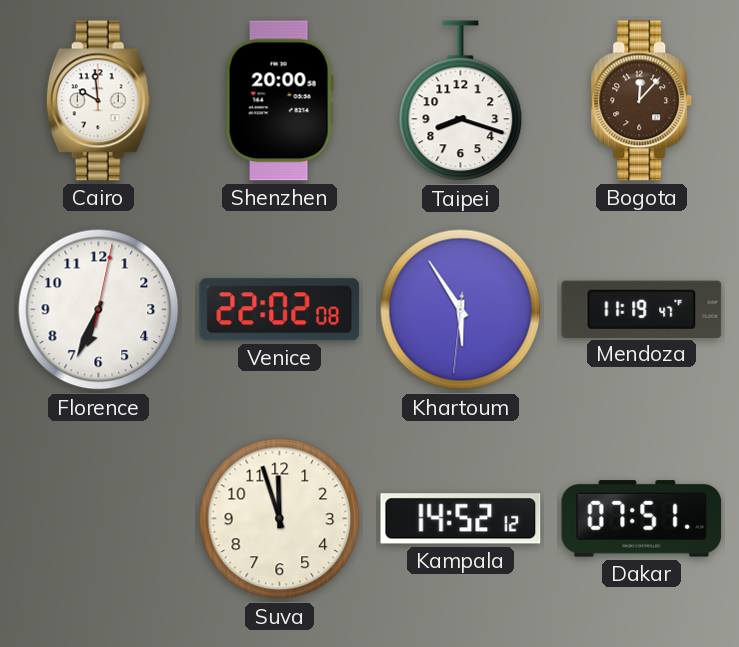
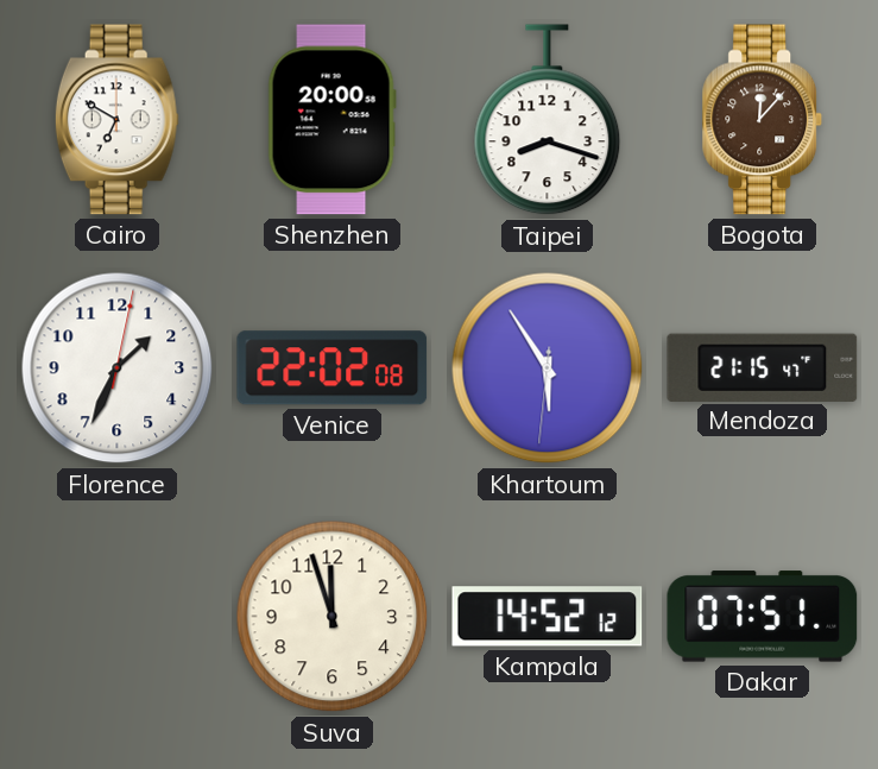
Cairo: 9:59 -> 6:50 (116, 120)
Florence: 6:34 -> 1:34 (118, 368)
Mendoza: 11:19 -> 21:15 (763, 367)
